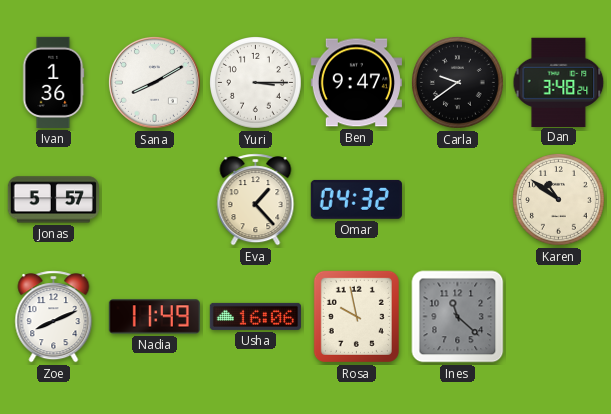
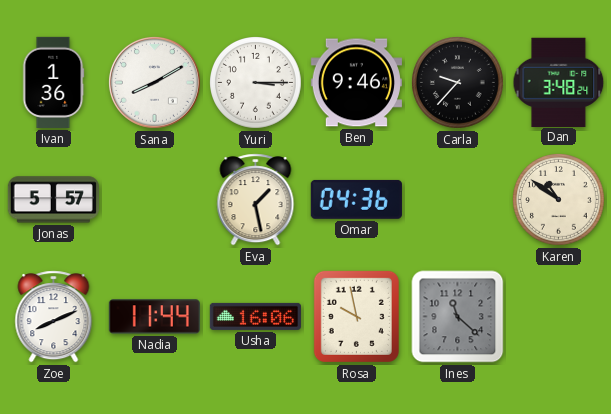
Ben: 9:47 -> 9:46 (356, 83)
Carla: 9:39 -> 9:37 (458, 83)
Eva: 1:23 -> 1:28 (256, 200)
Omar: 04:32 -> 04:36 (356, 199)
Nadia: 11:49 -> 11:44 (154, 317)
